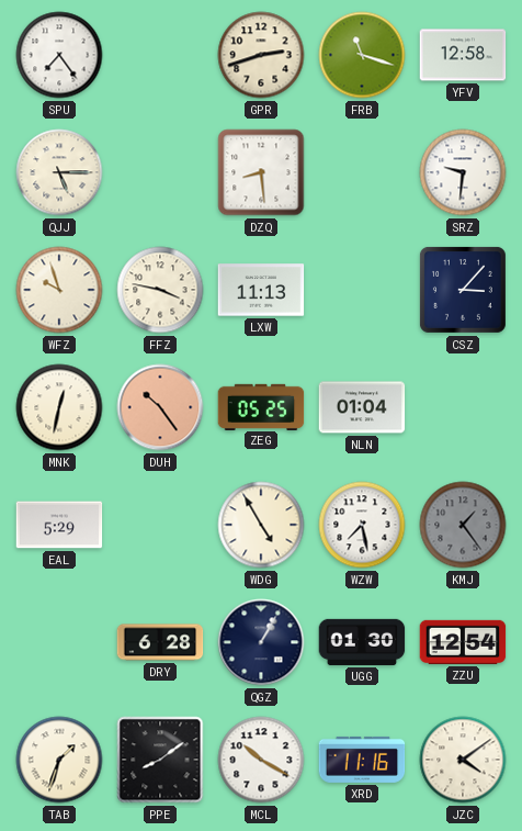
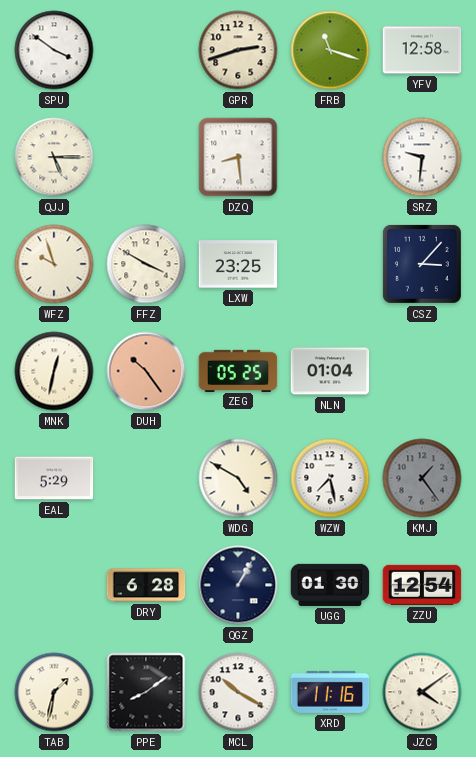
SPU: 7:24 -> 3:51 (54, 50)
FFZ: 3:47 -> 3:50 (146, 264)
LXW: 11:13 -> 23:25 (238, 264)
WDG: 4:55 -> 4:50 (238, 478)
TAB: 1:33 -> 1:32 (54, 692)
